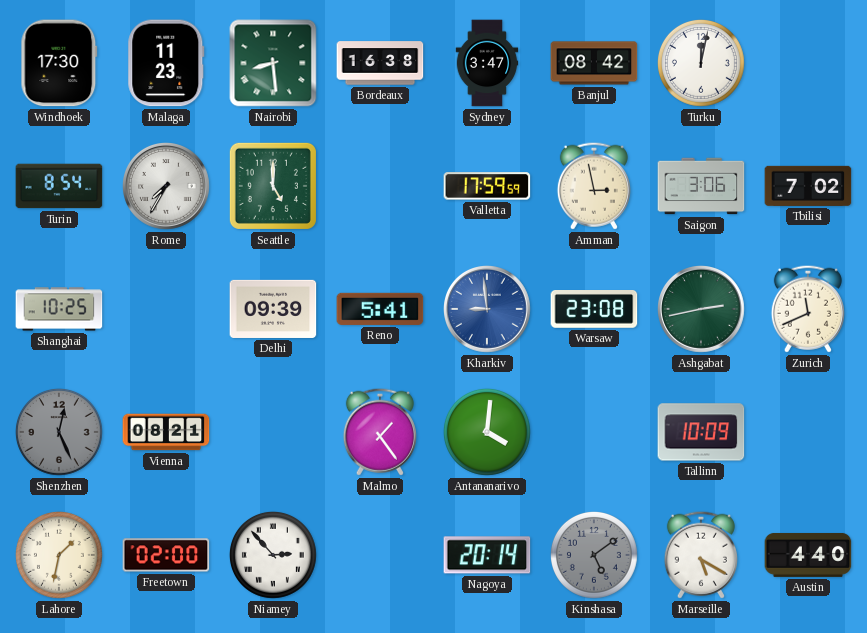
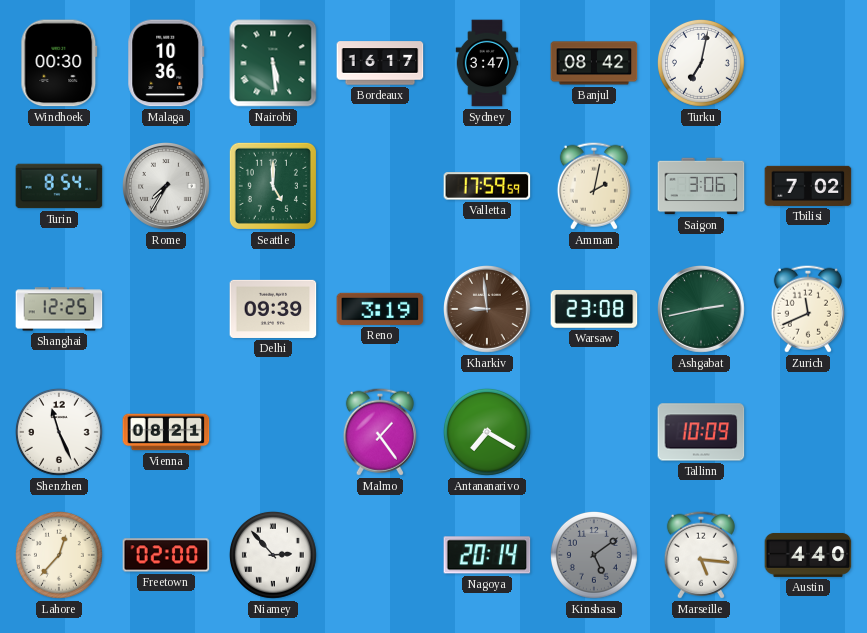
Windhoek: 17:30 -> 00:30 (59, 63)
Malaga: 11:23 -> 10:36 (166, 63)
Nairobi: 8:29 -> 5:29 (273, 63)
Bordeaux: 16:38 -> 16:17 (380, 63)
Turku: 12:02 -> 7:02 (701, 63)
Amman: 2:58 -> 2:02 (594, 186)
Shanghai: 10:25 -> 12:25 (59, 309)
Reno: 5:41 -> 3:19 (380, 309)
Kharkiv dial: blue -> brown (488, 310)
Shenzhen: 12:26 -> 11:26 (59, 432)
Shenzhen dial: grey -> white (59, 432)
Antananarivo: 4:01 -> 7:20 (487, 432)
Lahore: 1:32 -> 12:37 (59, 555)
Marseille: 5:20 -> 5:16 (701, 555)
